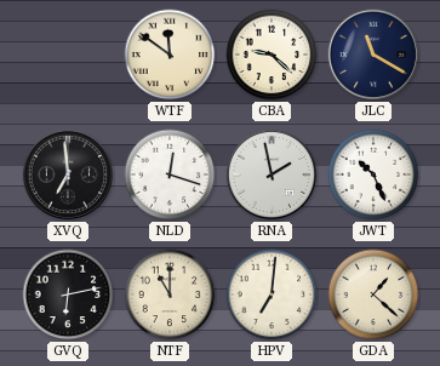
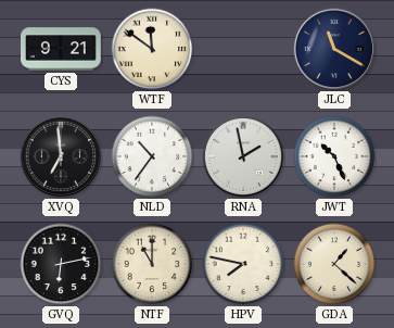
CYS: none -> 9:21 (62, 49)
CBA: 9:22 -> none (272, 55)
NLD: 12:18 -> 10:36 (152, 156)
HPV: 7:01 -> 7:47 (243, 264)
